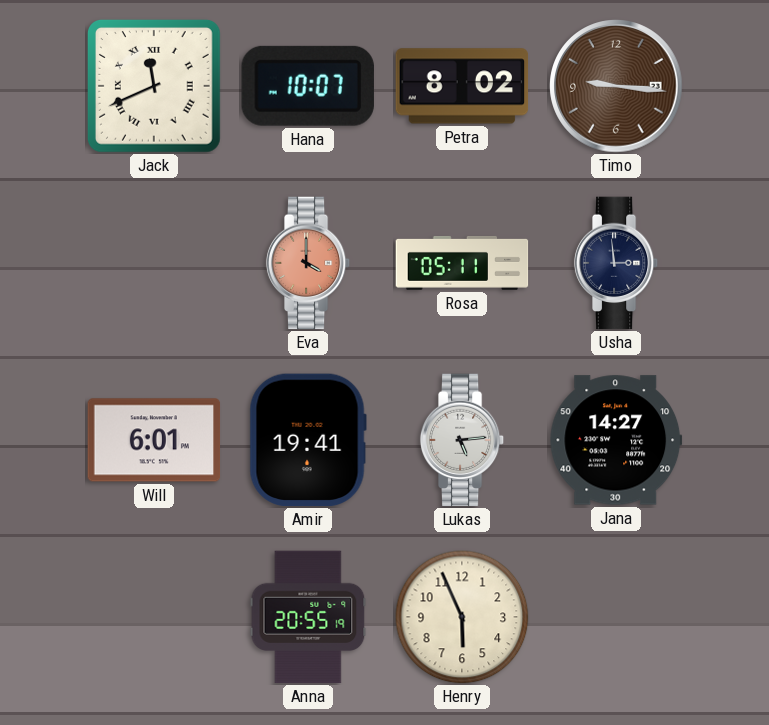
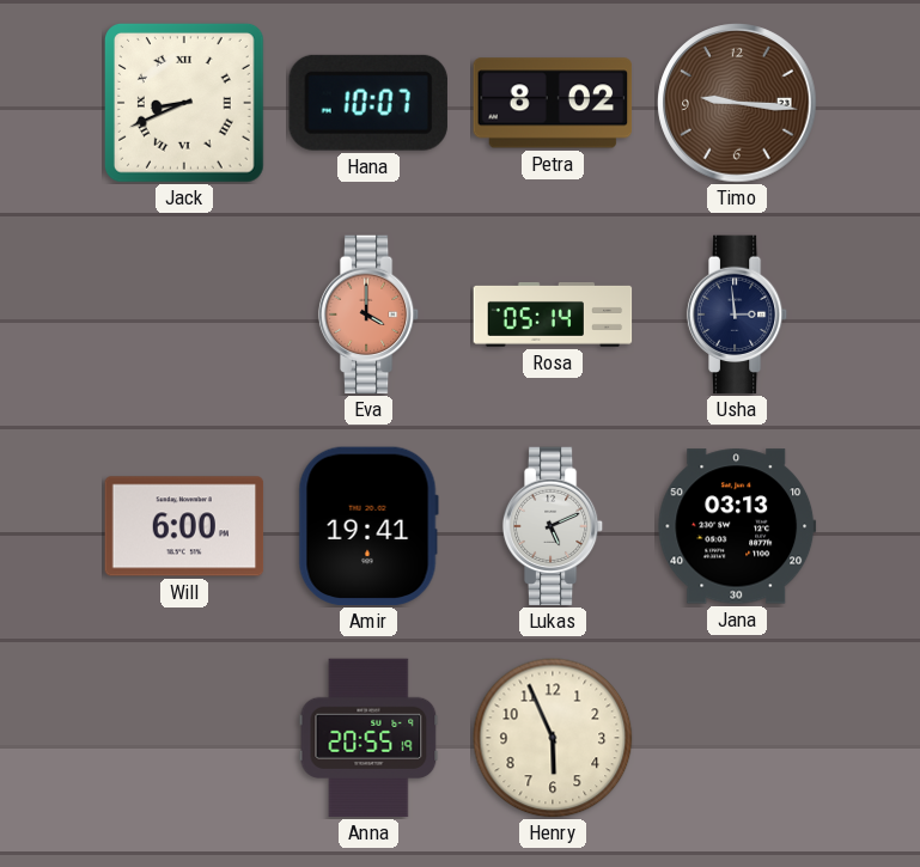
Jack: 11:41 -> 8:41 (184, 103)
Rosa: 05:11 -> 05:14 (553, 315)
Will: 6:01 -> 6:00 (184, 526)
Lukas: 5:14 -> 5:11 (553, 526)
Jana: 14:27 -> 03:13 (737, 526)
